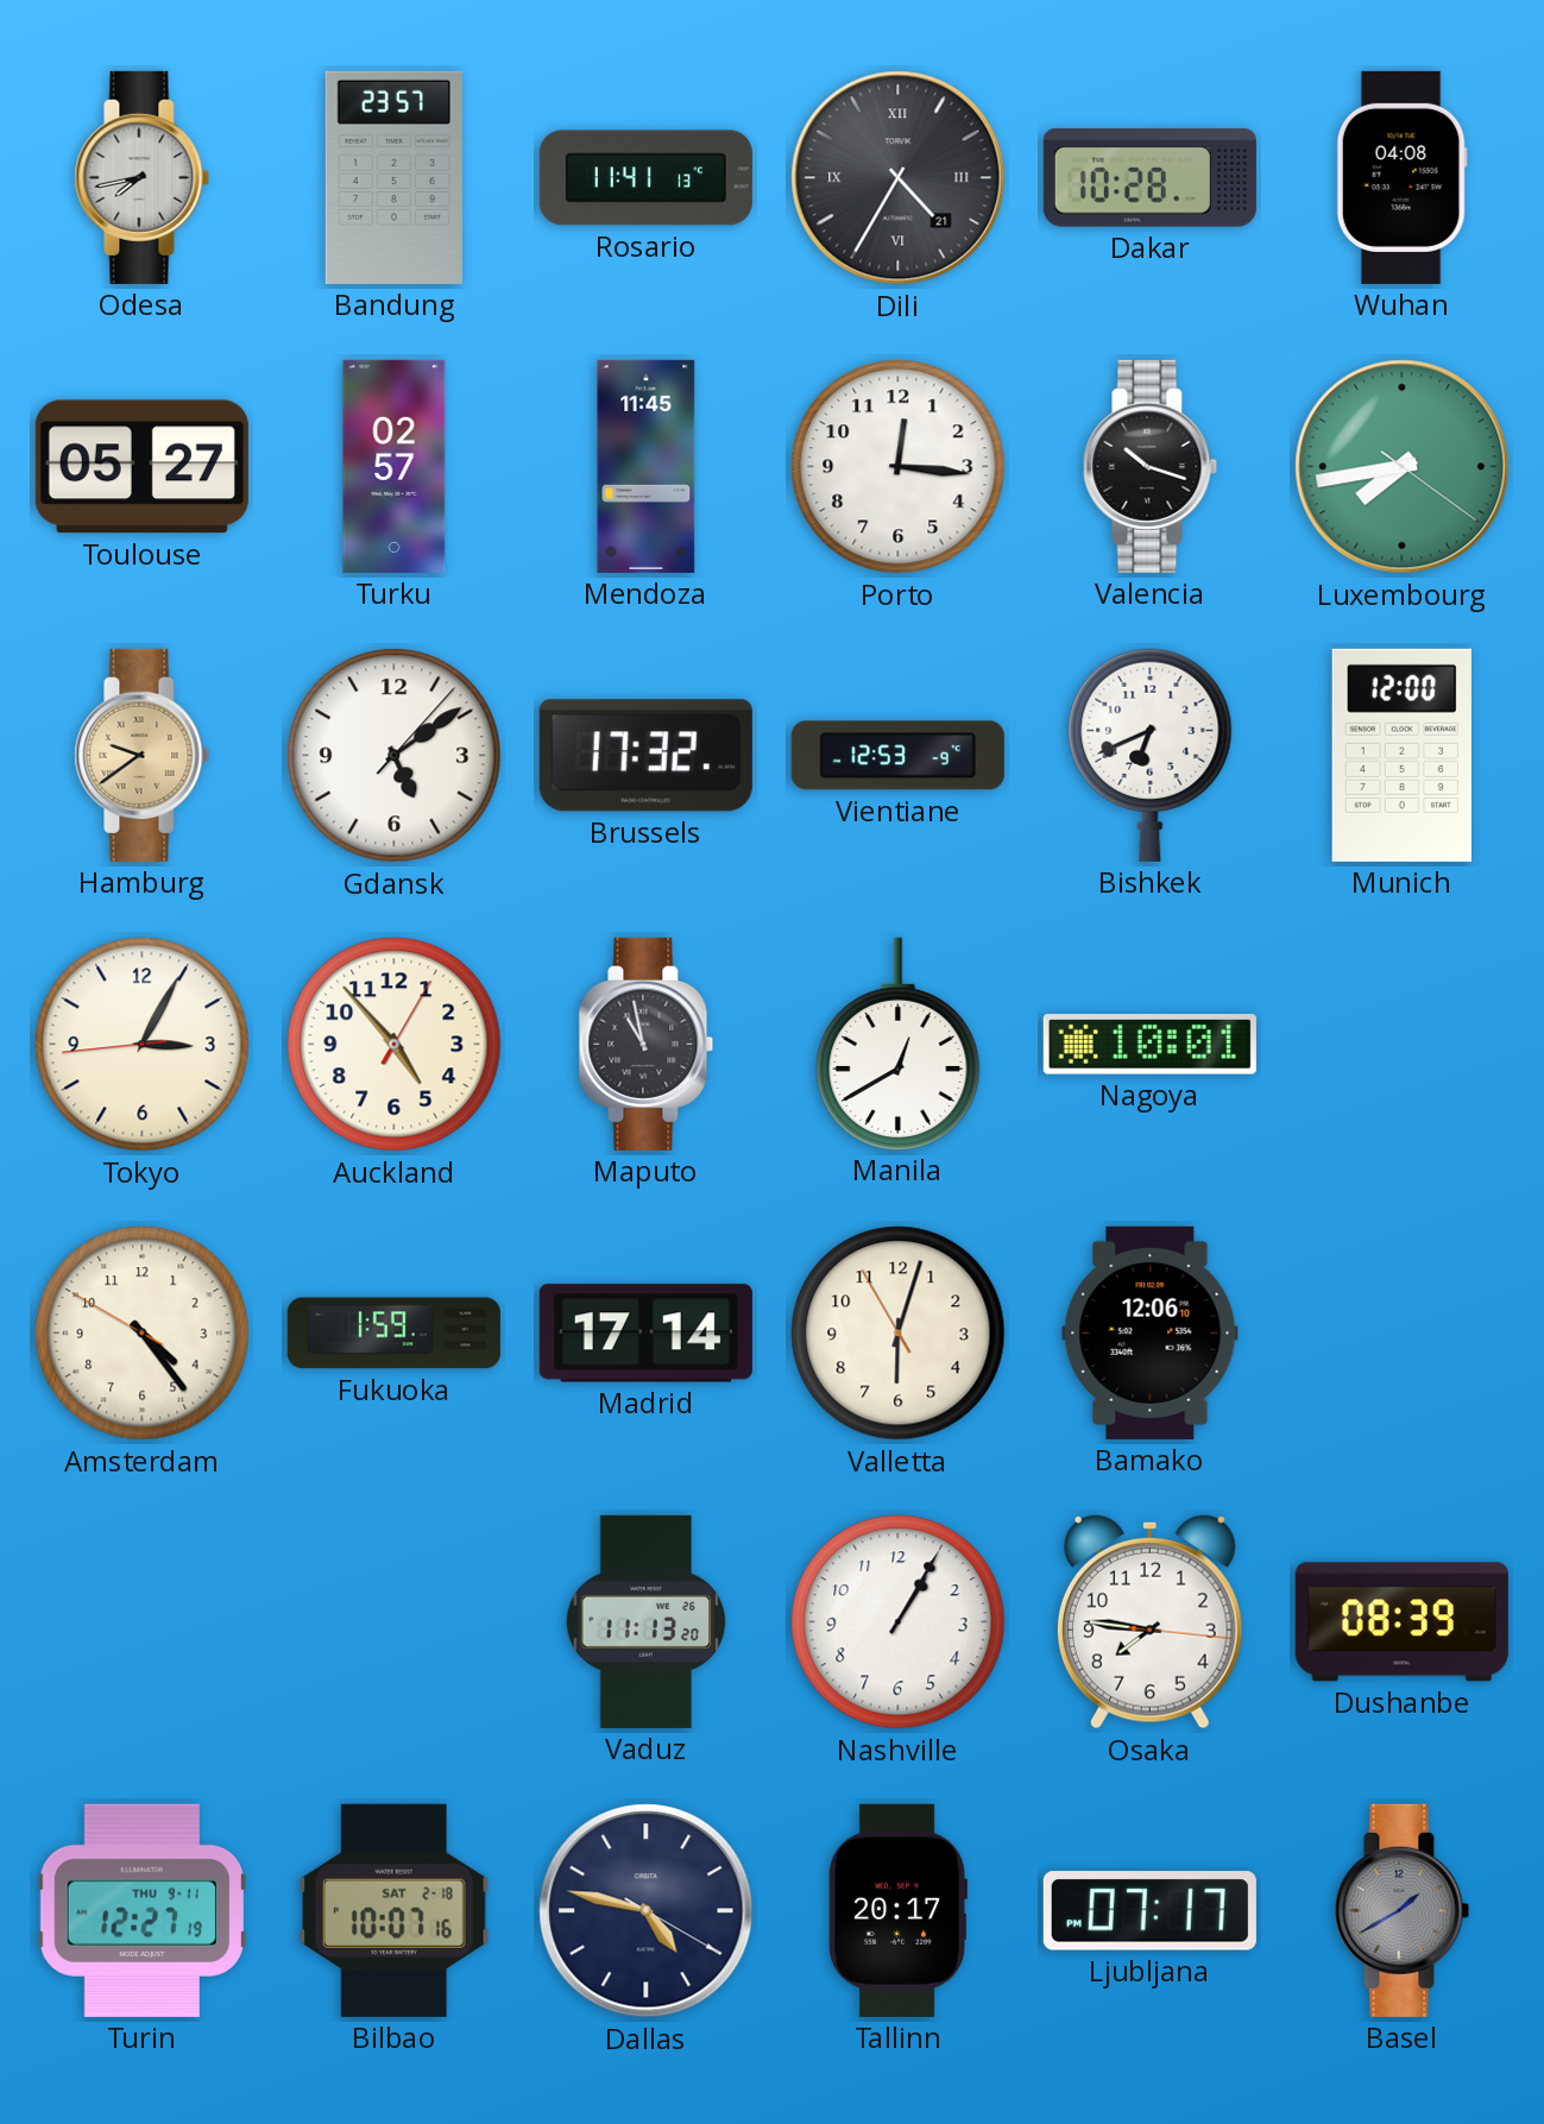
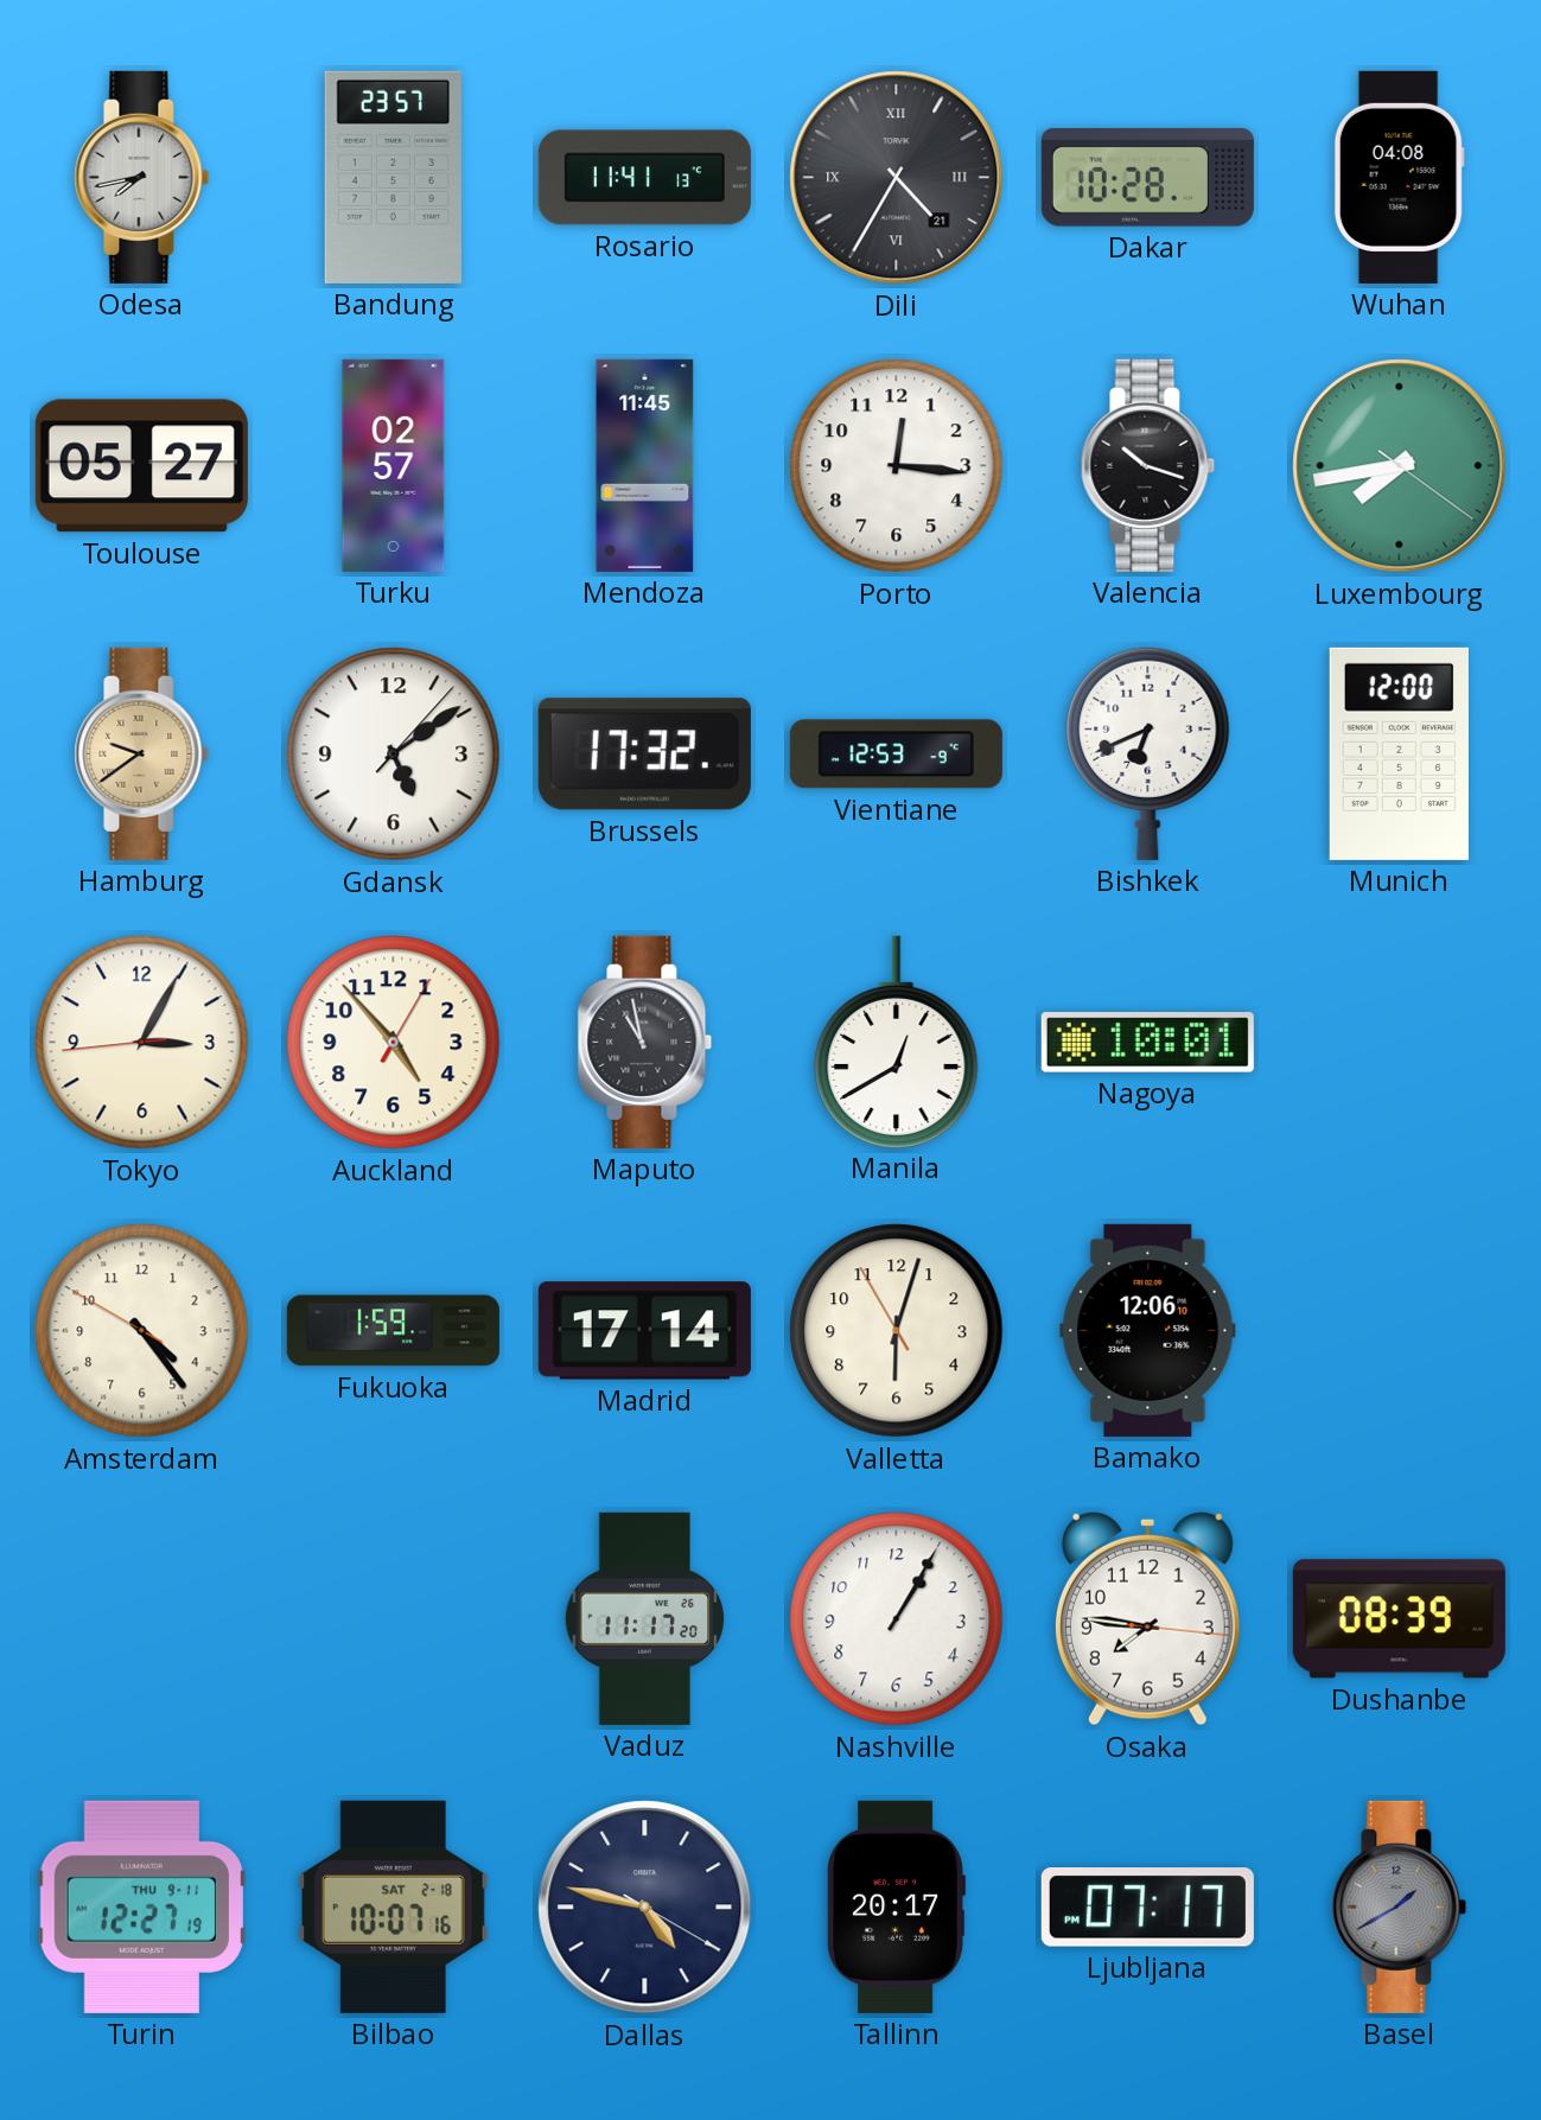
Vaduz: 11:13 -> 11:17 (645, 1618)
